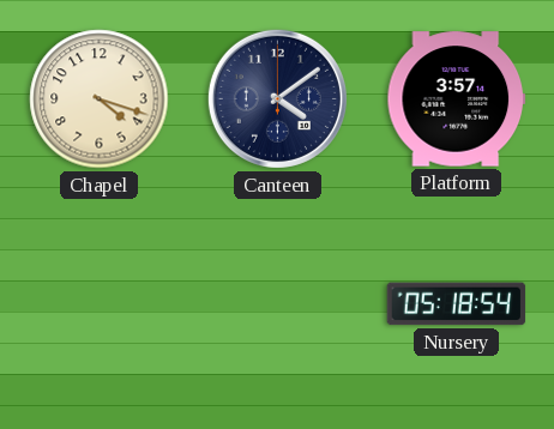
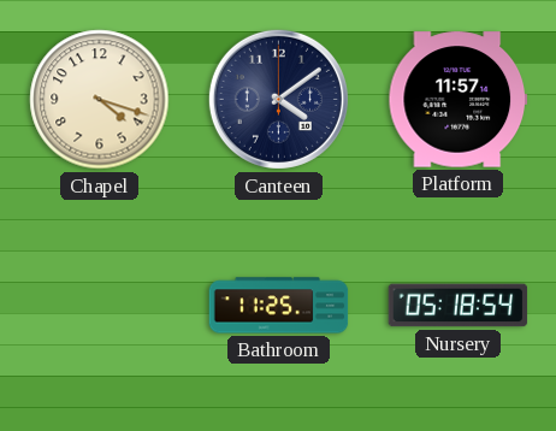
Platform: 3:57 -> 11:57 (459, 100)
Bathroom: none -> 11:25 (279, 306)
